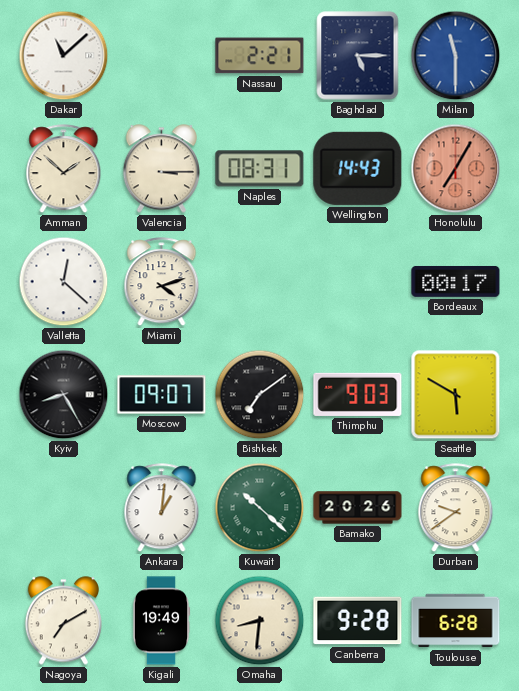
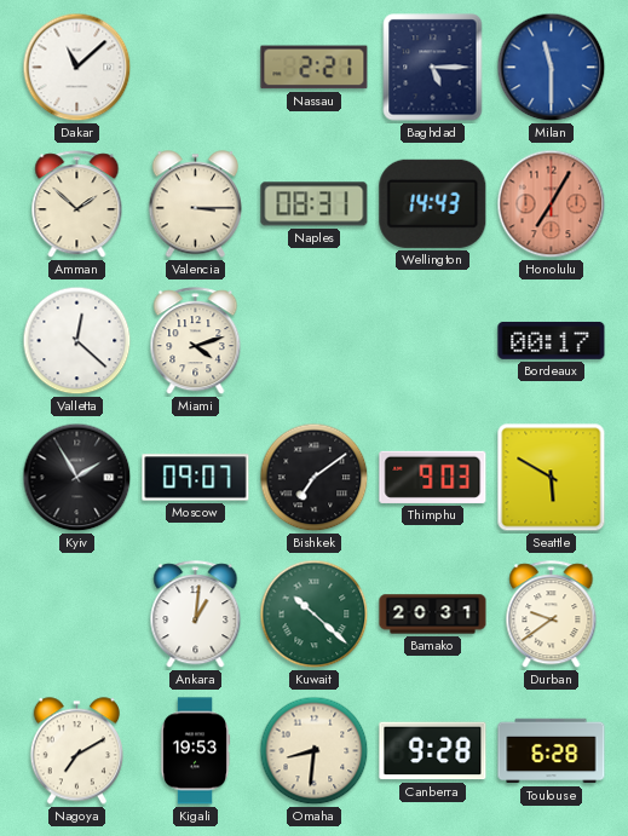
Kyiv: 8:25 -> 1:55 (77, 478)
Bamako: 20:26 -> 20:31 (433, 615)
Kigali: 19:49 -> 19:53 (195, 751)
